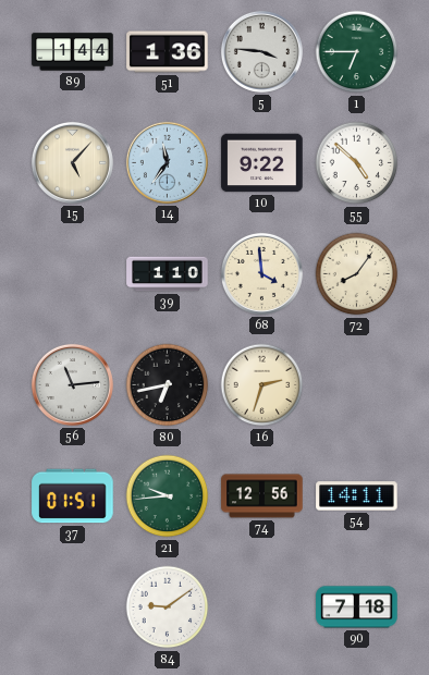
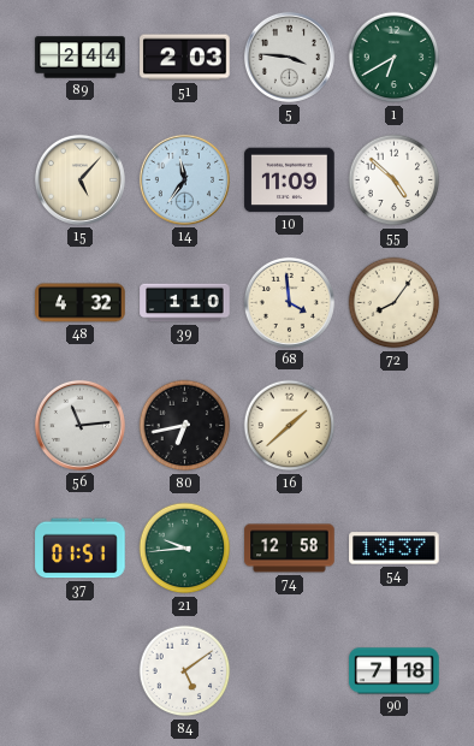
89: 1:44 -> 2:44 (81, 58)
51: 1:36 -> 2:03 (185, 58)
1: 6:45 -> 6:40 (395, 58)
10: 9:22 -> 11:09 (290, 180)
48: none -> 4:32 (81, 303)
16: 2:33 -> 1:38 (290, 426)
74: 12:56 -> 12:58 (290, 549)
54: 14:11 -> 13:37 (395, 549)
84: 9:09 -> 5:09 (185, 671)
